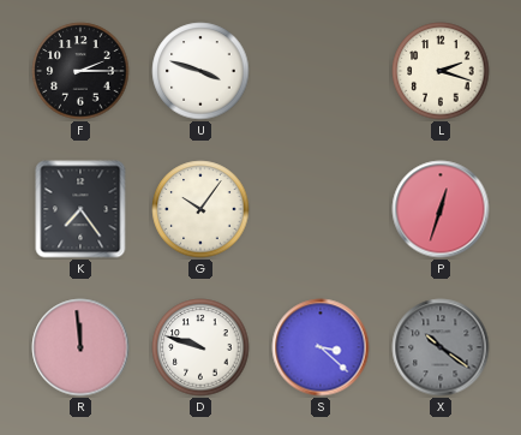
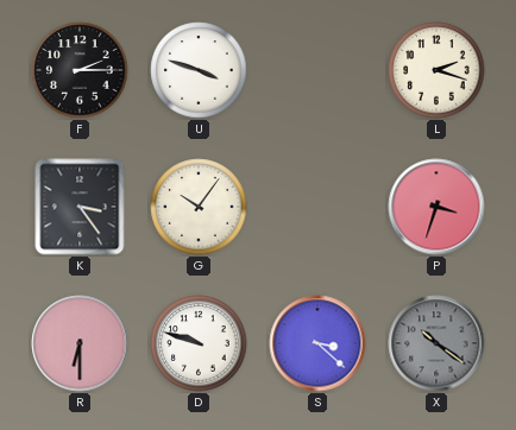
K: 7:24 -> 3:24 (80, 207)
P: 12:33 -> 3:33 (436, 207)
R: 11:59 -> 6:30 (80, 343)
